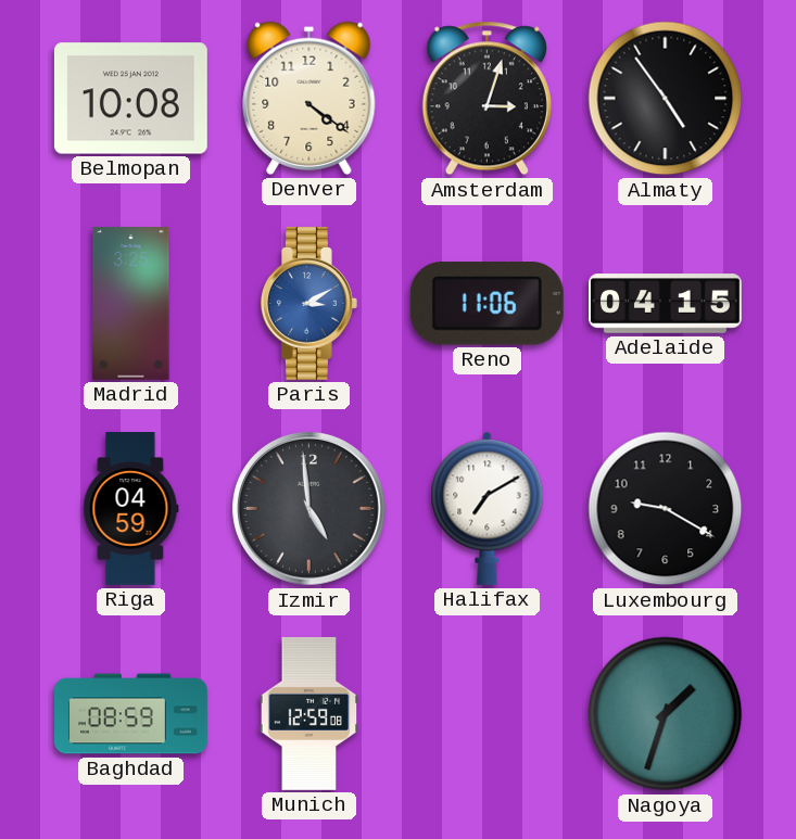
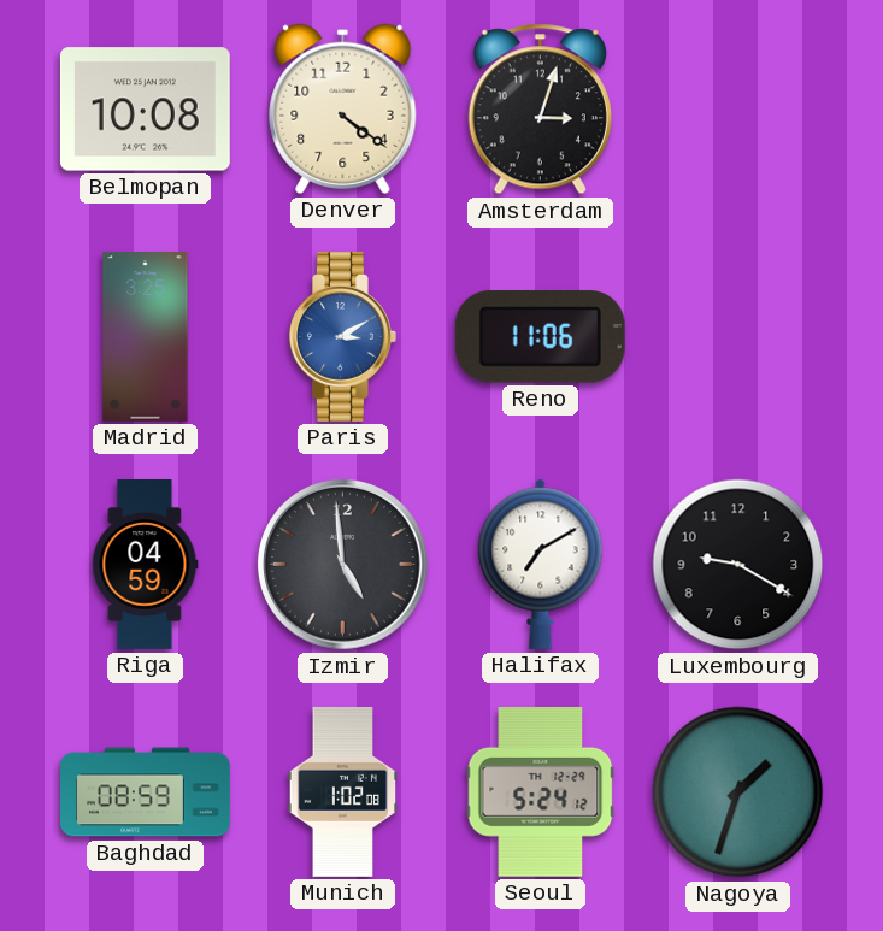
Almaty: 4:54 -> none (666, 99)
Adelaide: 04:15 -> none (666, 304)
Munich: 12:59 -> 1:02 (343, 792)
Seoul: none -> 5:24 (541, 791)
